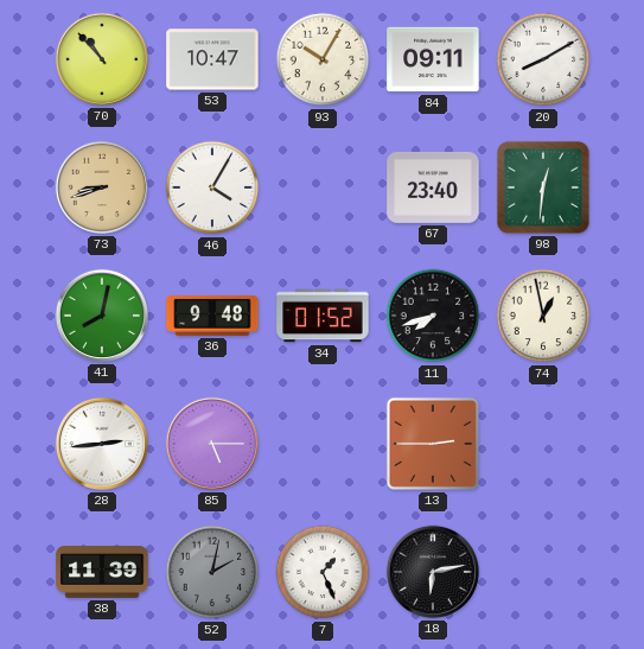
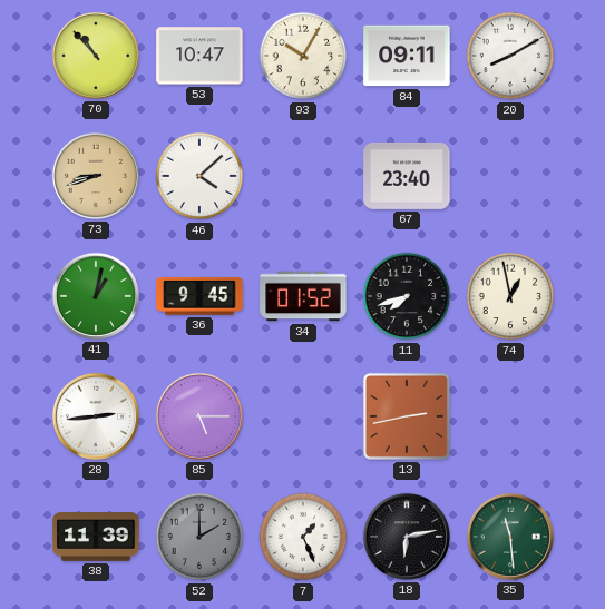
46: 4:05 -> 4:08 (199, 176)
98: 12:31 -> none (543, 187)
41: 8:02 -> 1:02 (96, 296)
36: 9:48 -> 9:45 (199, 296)
13: 2:45 -> 2:43 (407, 416)
52: 2:02 -> 2:00 (199, 537)
35: none -> 11:29 (510, 537)
